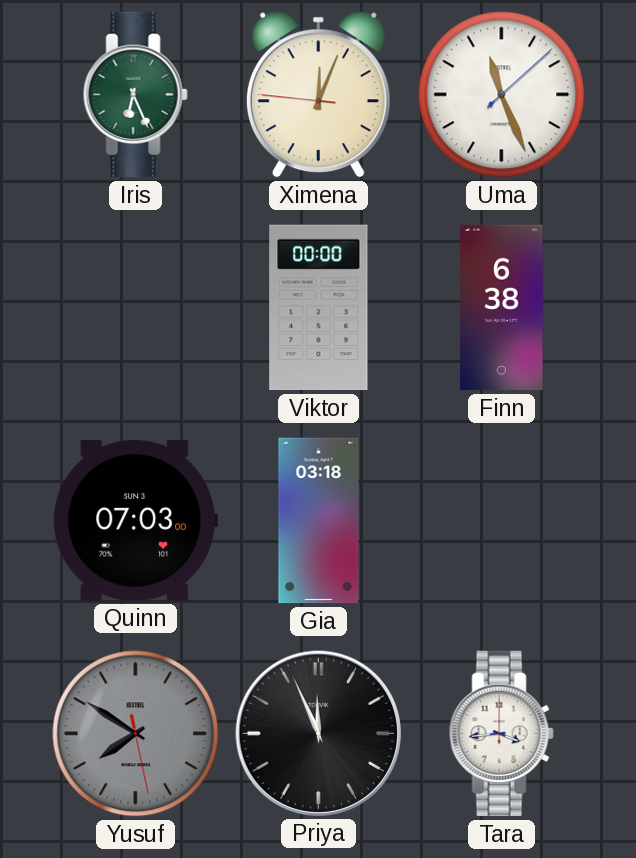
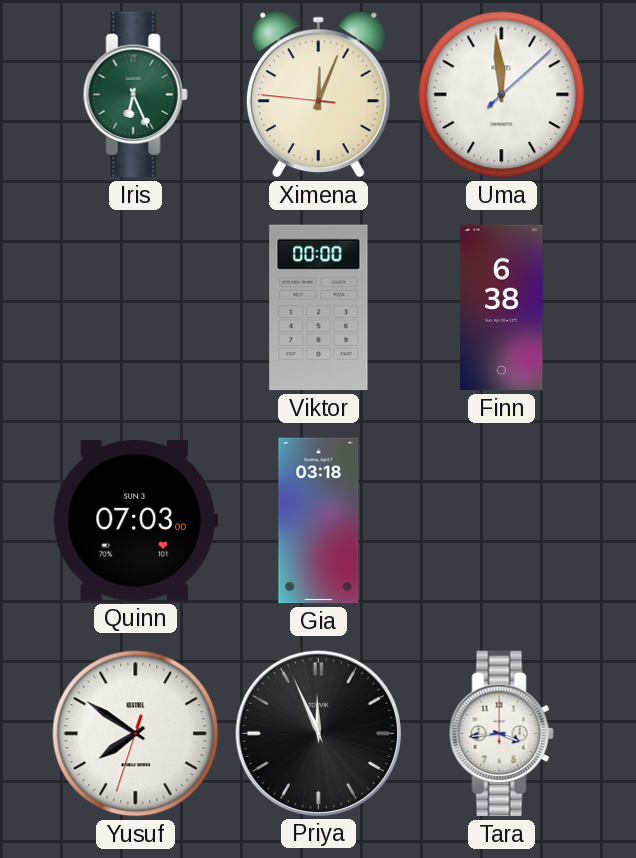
Uma: 11:26 -> 11:59 (502, 95)
Yusuf: 7:50:28 -> 7:50:33 (136, 734)
Yusuf dial: grey -> white (136, 734)
